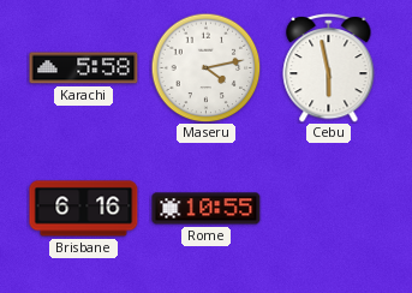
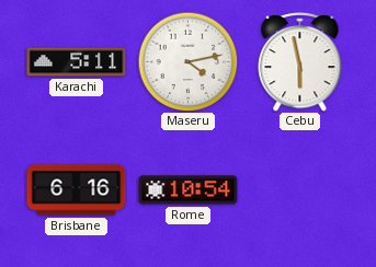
Karachi: 5:58 -> 5:11 (77, 62)
Rome: 10:55 -> 10:54 (189, 190)
